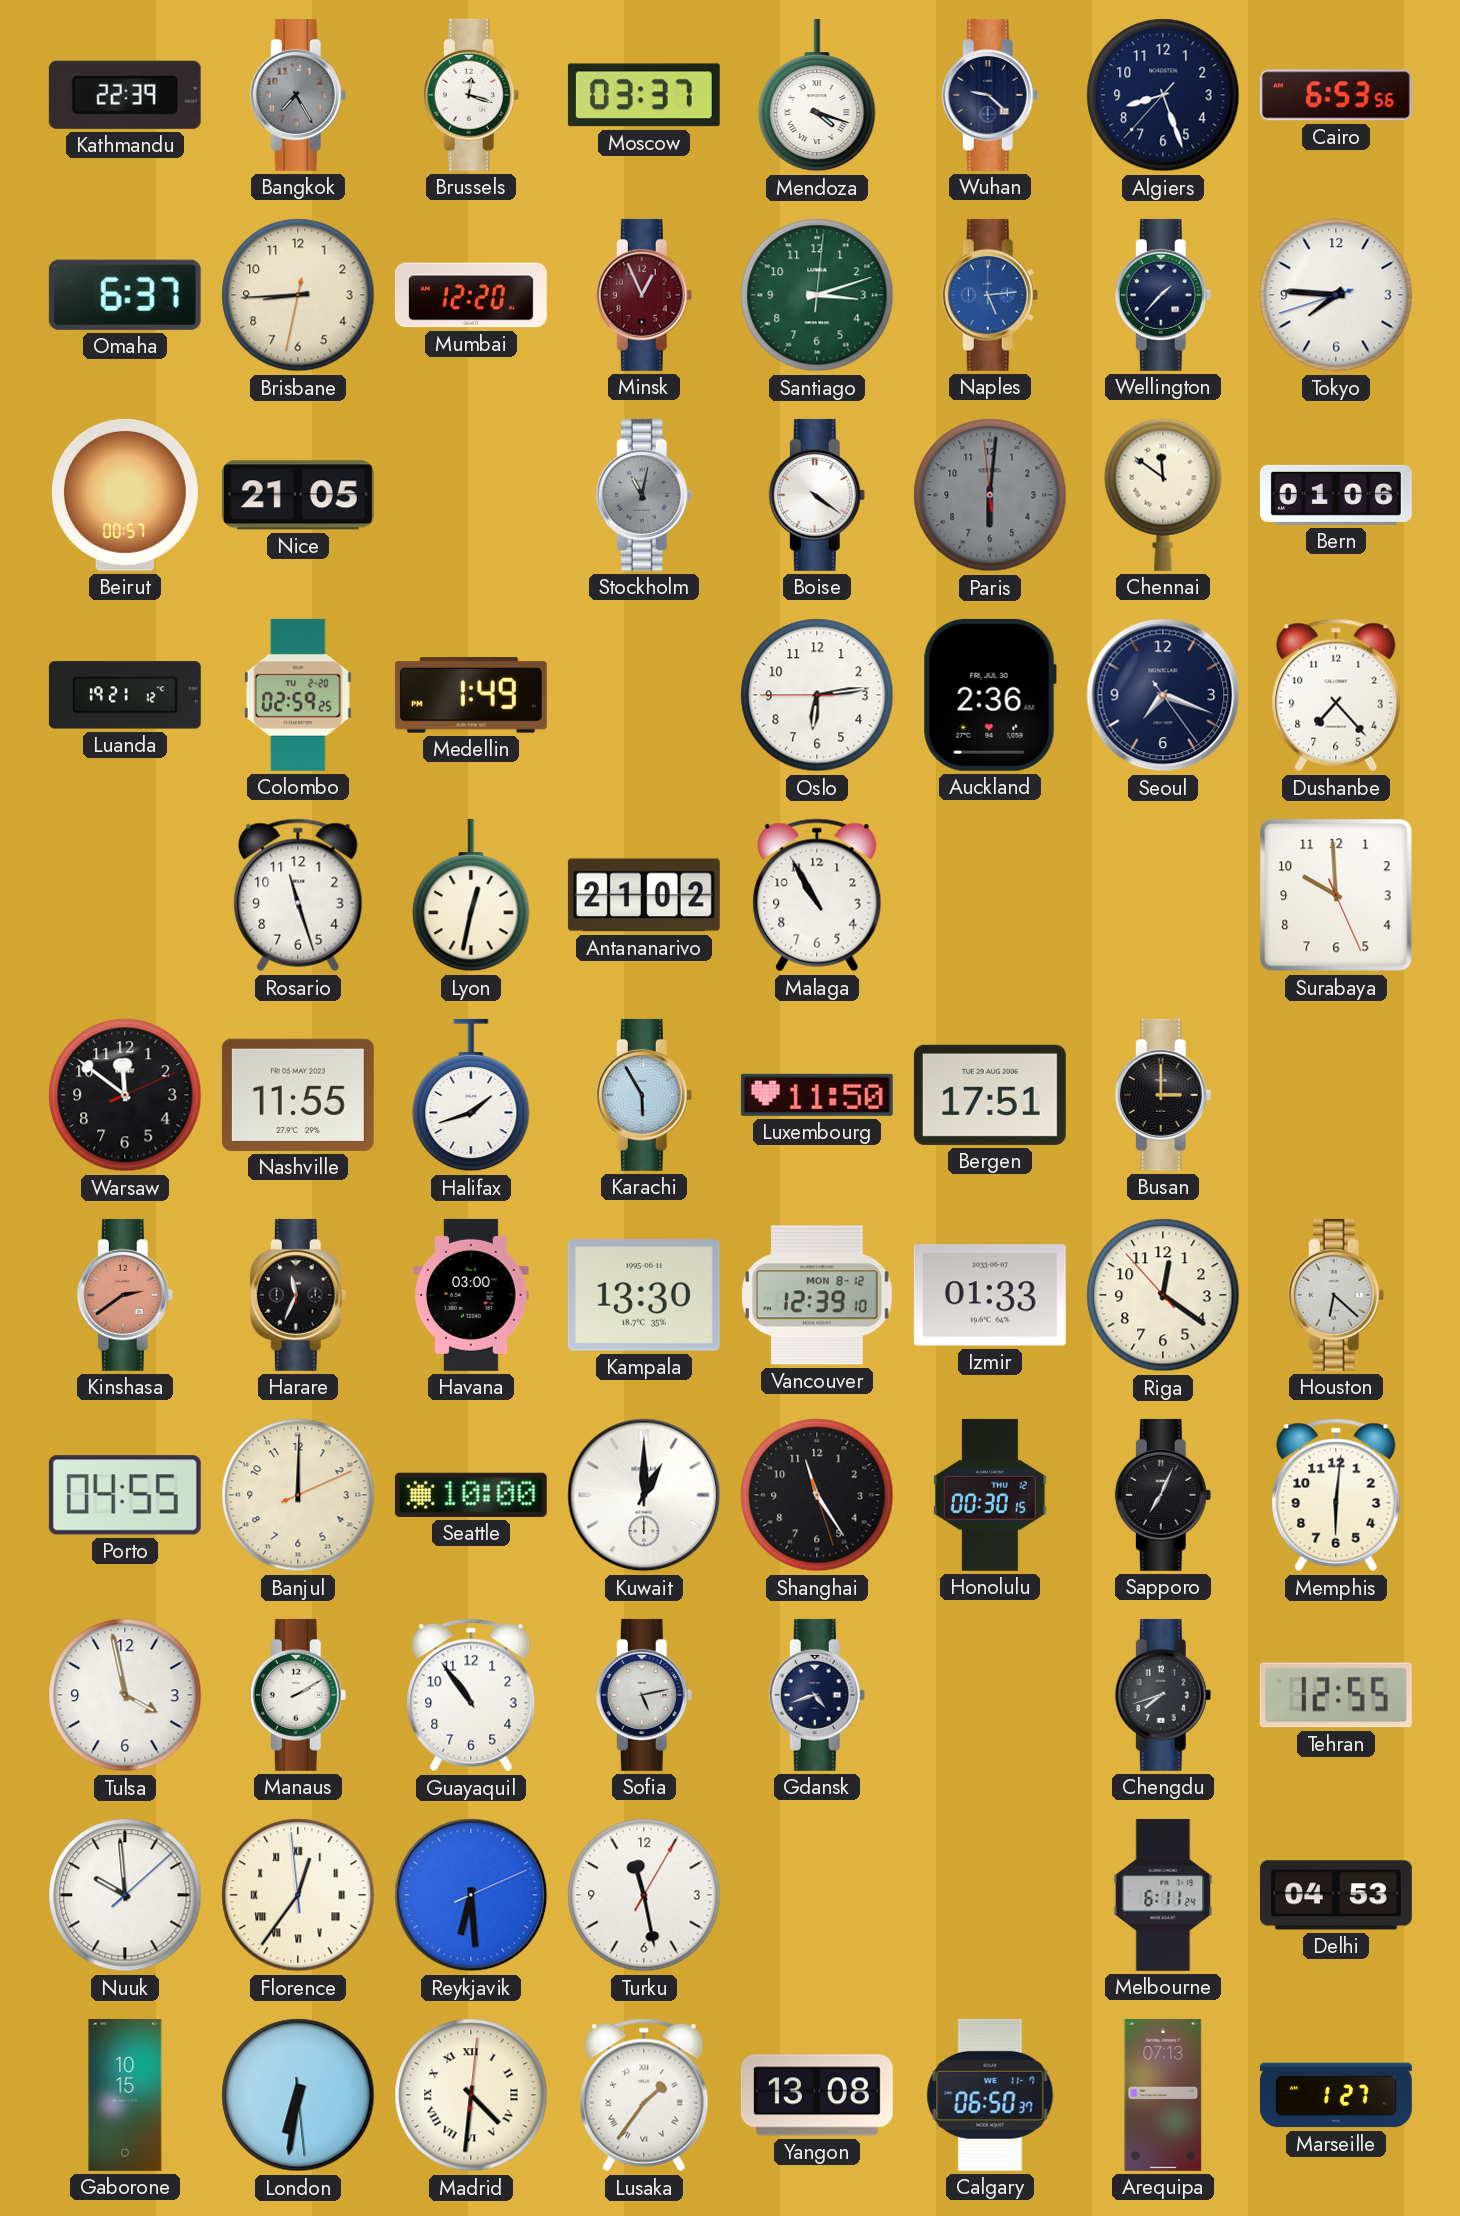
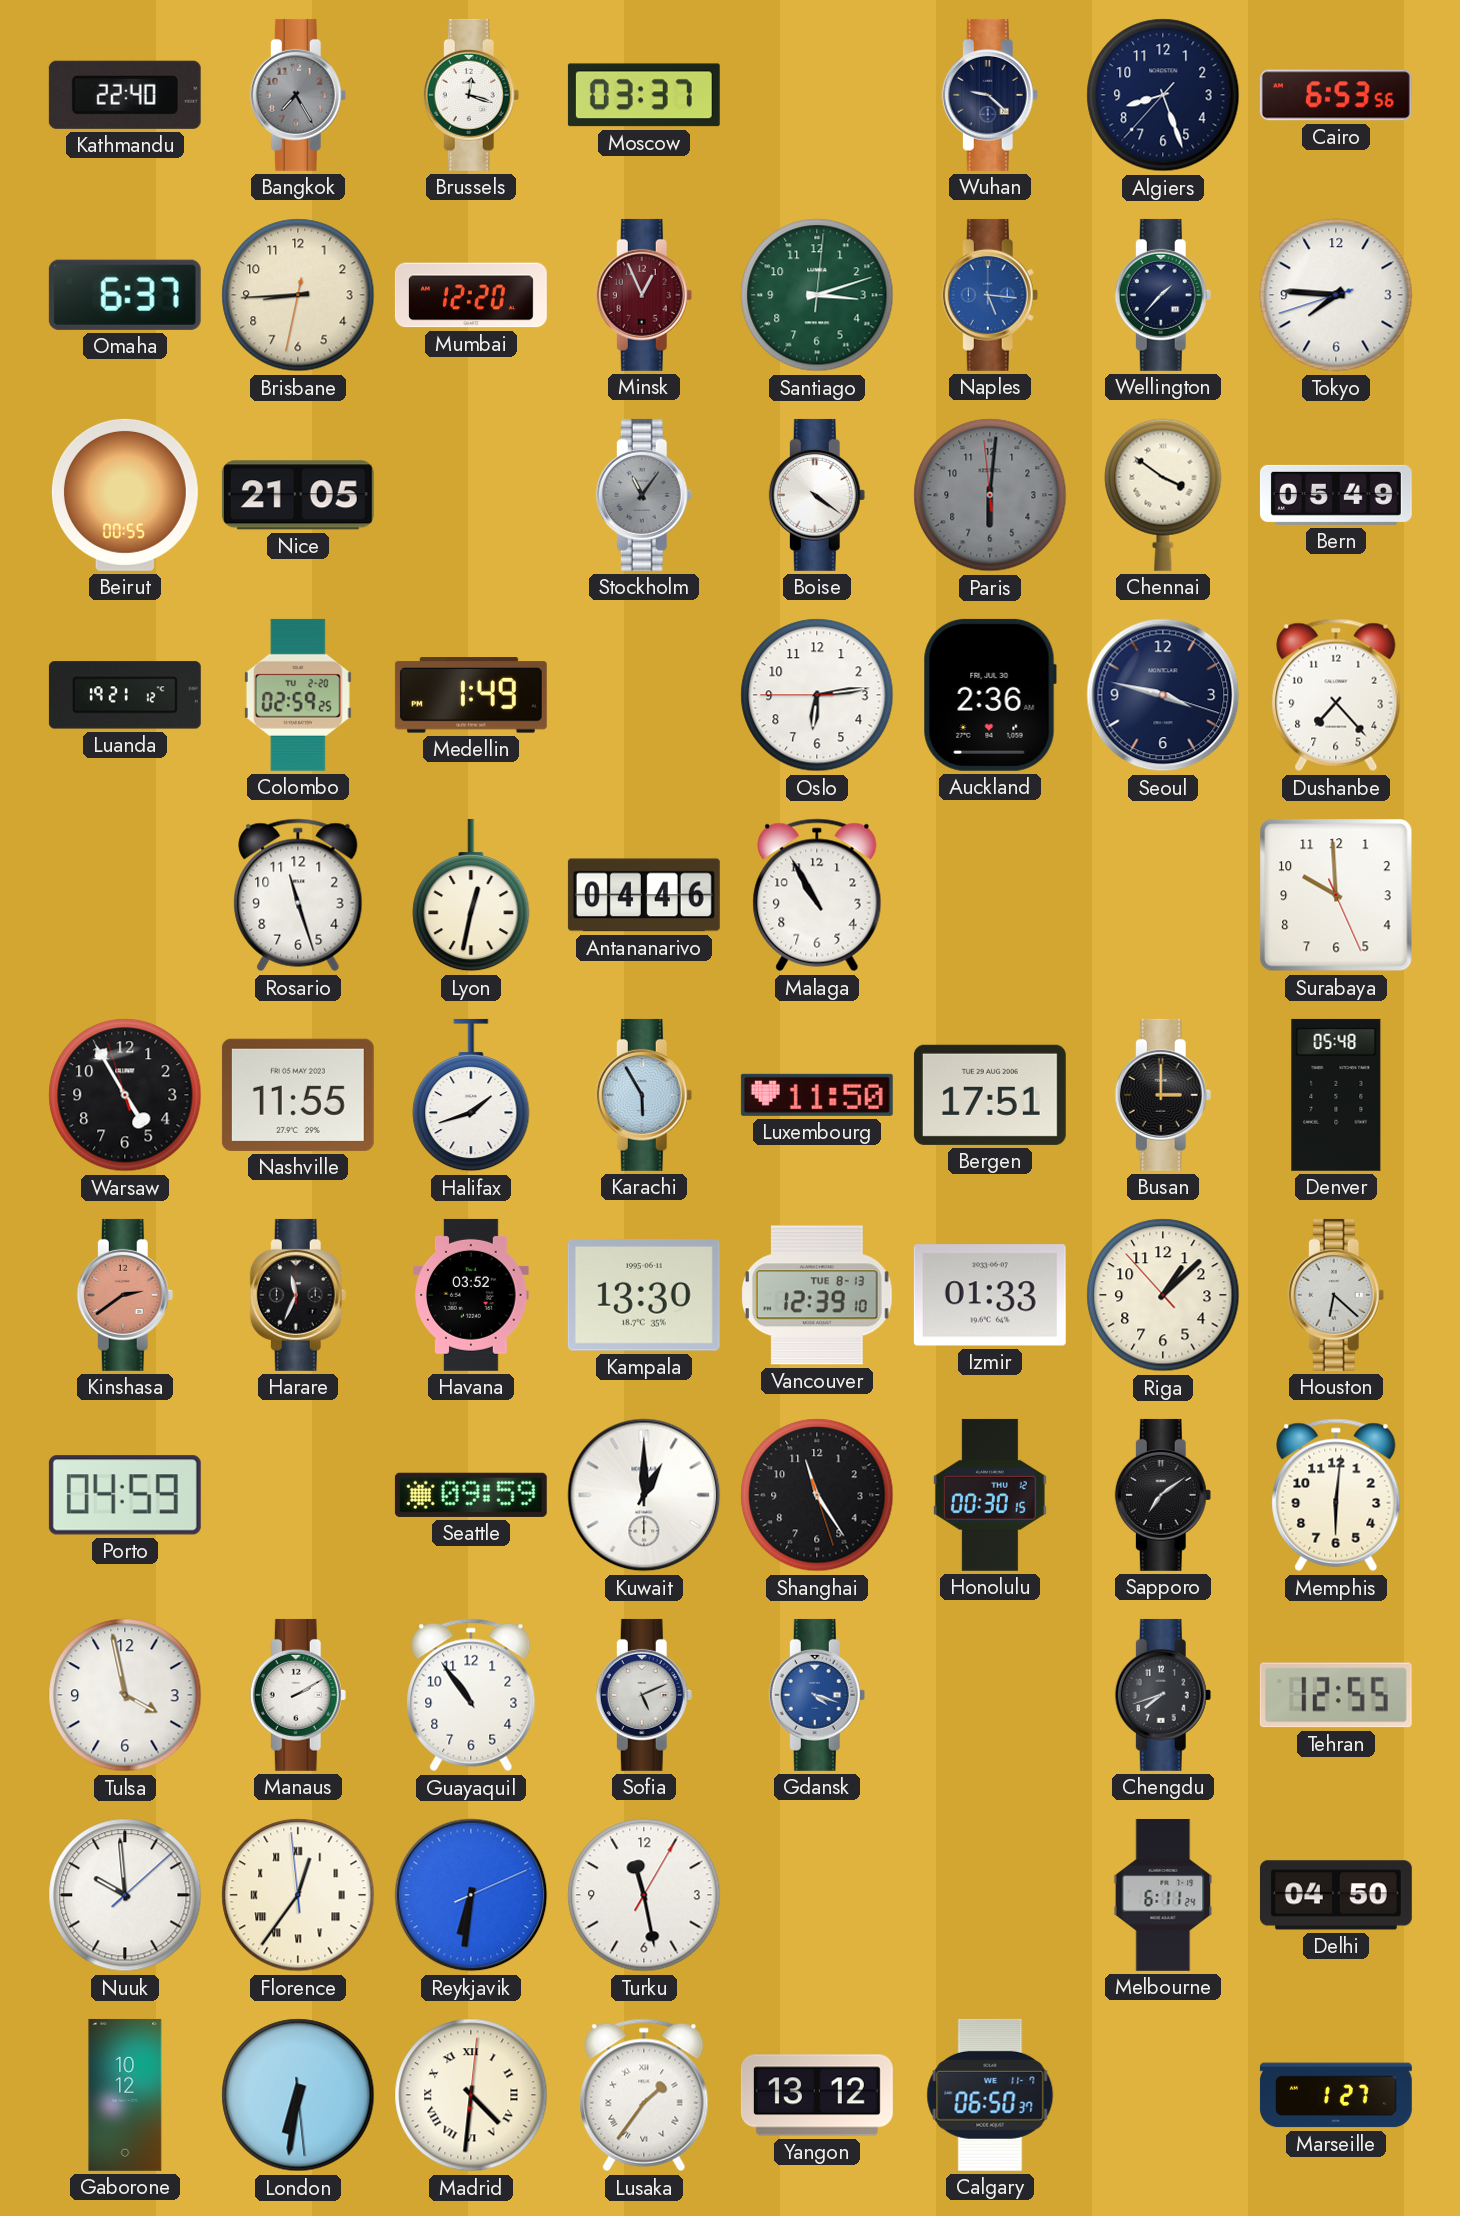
Kathmandu: 22:39 -> 22:40 (125, 95)
Mendoza: 4:18 -> none (817, 95)
Naples: 5:14 -> 5:16 (990, 295)
Beirut: 00:57 -> 00:55 (125, 495)
Stockholm: 11:02 -> 11:06 (644, 495)
Chennai: 11:51 -> 3:51 (1163, 495)
Bern: 01:06 -> 05:49 (1336, 495)
Seoul: 7:18 -> 3:47 (1163, 695)
Antananarivo: 21:02 -> 04:46 (644, 895)
Warsaw: 11:51 -> 4:54 (125, 1095)
Denver: none -> 05:48 (1336, 1095)
Havana: 03:00 -> 03:52 (471, 1295)
Vancouver date: MON 8-12 -> TUE 8-13 (817, 1295)
Riga: 12:20 -> 1:07 (1163, 1295)
Porto: 04:55 -> 04:59 (125, 1495)
Banjul: 12:00 -> none (298, 1495)
Seattle: 10:00 -> 09:59 (471, 1495)
Sapporo: 7:04 -> 7:09 (1163, 1495)
Sofia: 5:13 -> 5:11 (644, 1695)
Gdansk: 4:42 -> 4:18 (817, 1695)
Gdansk dial: navy -> blue (817, 1695)
Reykjavik: 6:29 -> 6:31 (471, 1895)
Delhi: 04:53 -> 04:50 (1336, 1895)
Gaborone: 10:15 -> 10:12 (125, 2095)
Yangon: 13:08 -> 13:12 (817, 2095)
Arequipa: 07:13 -> none (1163, 2095)
